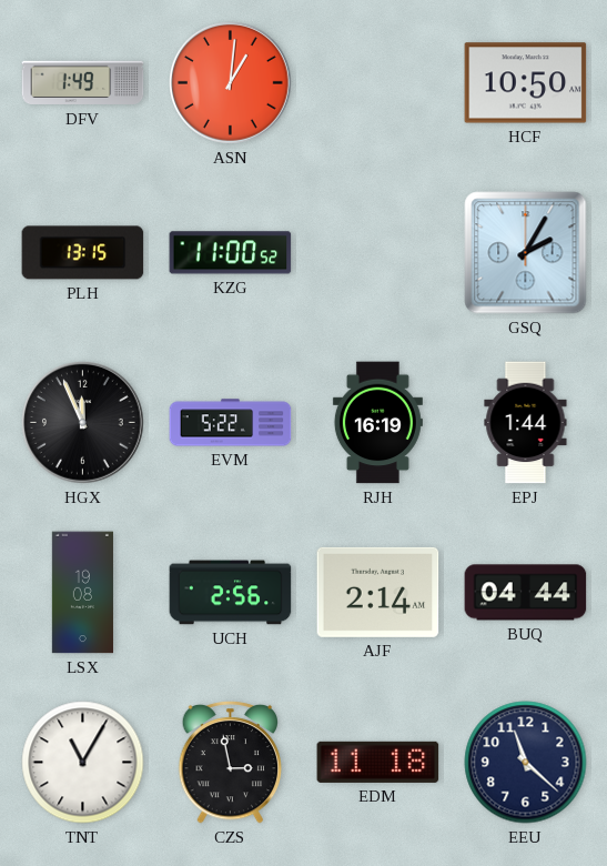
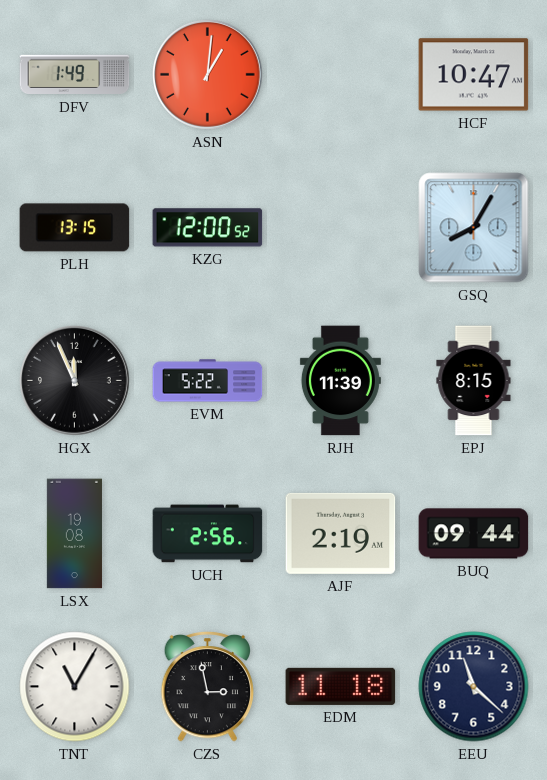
HCF: 10:50 -> 10:47 (474, 75)
KZG: 11:00 -> 12:00 (208, 228)
GSQ: 2:05 -> 8:05 (474, 228)
RJH: 16:19 -> 11:39 (340, 381)
EPJ: 1:44 -> 8:15 (474, 381)
AJF: 2:14 -> 2:19 (341, 533)
BUQ: 04:44 -> 09:44 (474, 534)
